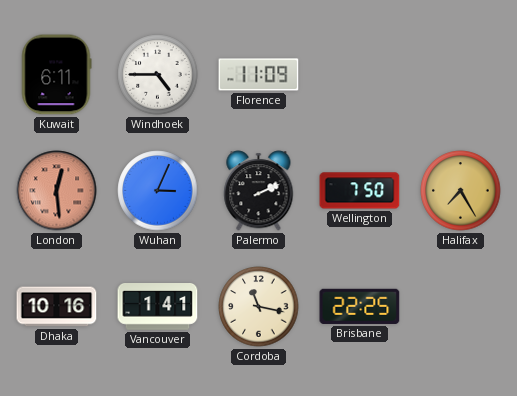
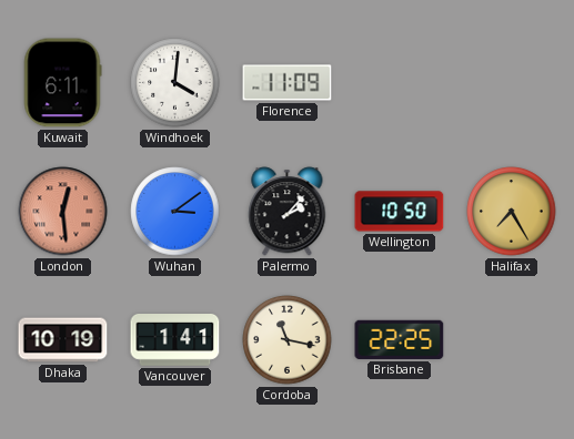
Windhoek: 4:45 -> 4:01 (175, 83)
Wuhan: 3:04 -> 3:09 (175, 212)
Palermo: 2:11 -> 2:07 (288, 212)
Wellington: 7:50 -> 10:50 (400, 212)
Dhaka: 10:16 -> 10:19 (63, 340)
